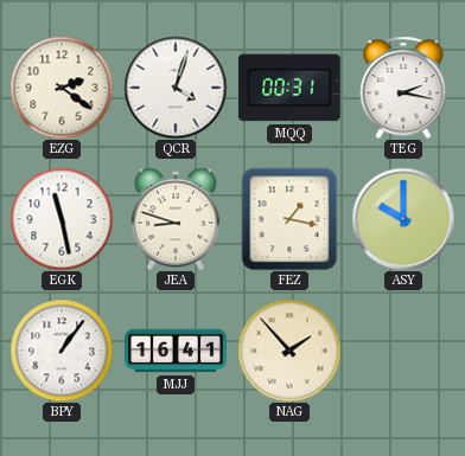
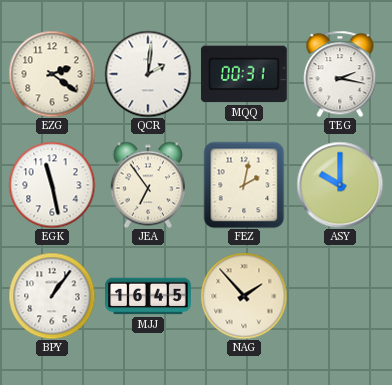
QCR: 4:03 -> 2:01 (148, 74)
JEA: 8:48 -> 6:54 (147, 185)
FEZ: 1:17 -> 2:02 (244, 185)
MJJ: 16:41 -> 16:45 (148, 296)
